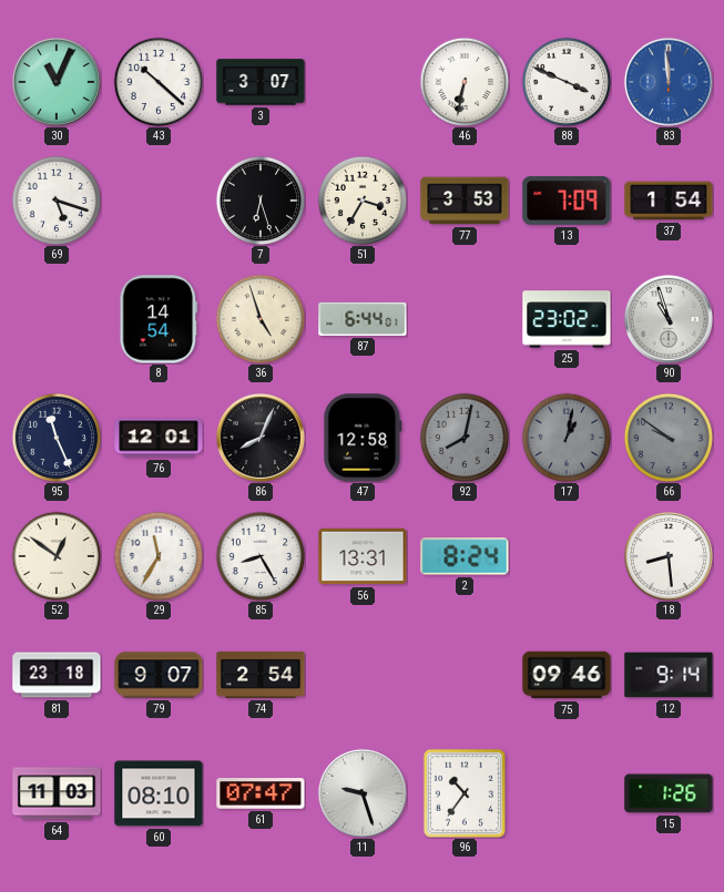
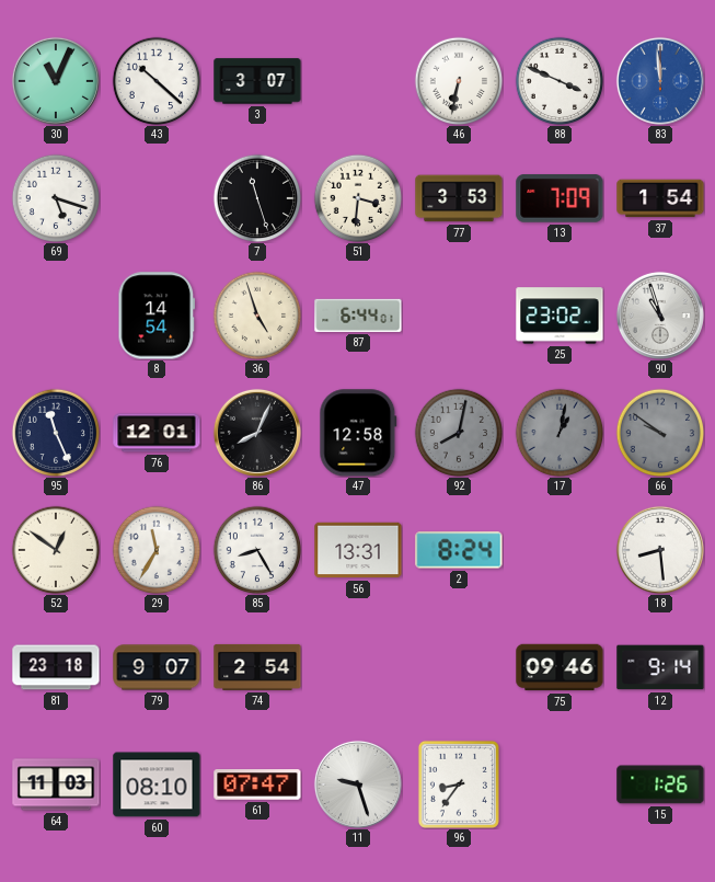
7: 6:27 -> 11:27 (257, 198)
51: 3:35 -> 3:31 (358, 198)
96: 10:36 -> 8:36 (459, 784)
